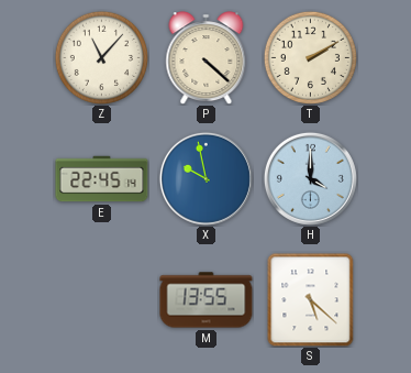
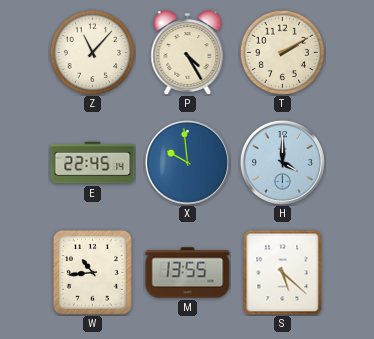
P: 4:22 -> 4:25 (188, 52)
X: 9:58 -> 9:59 (187, 162)
W: none -> 10:44 (93, 273)
